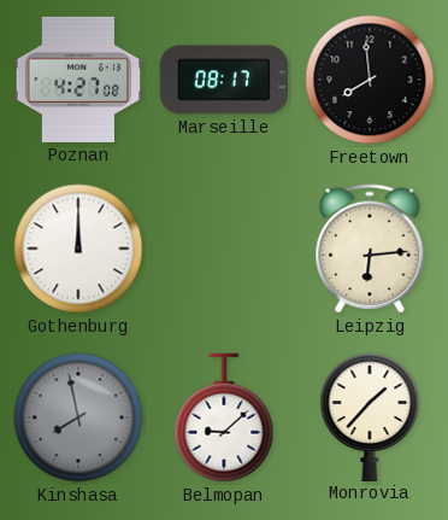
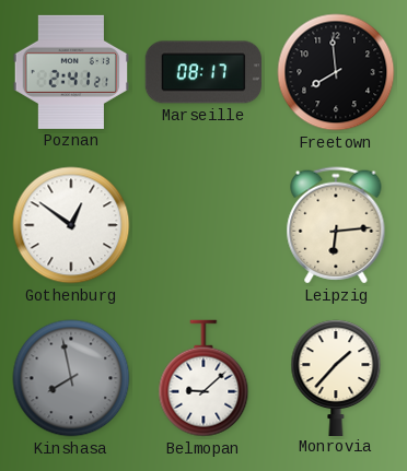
Poznan: 4:27 -> 2:41 (70, 72)
Gothenburg: 12:00 -> 12:51 (71, 225)
